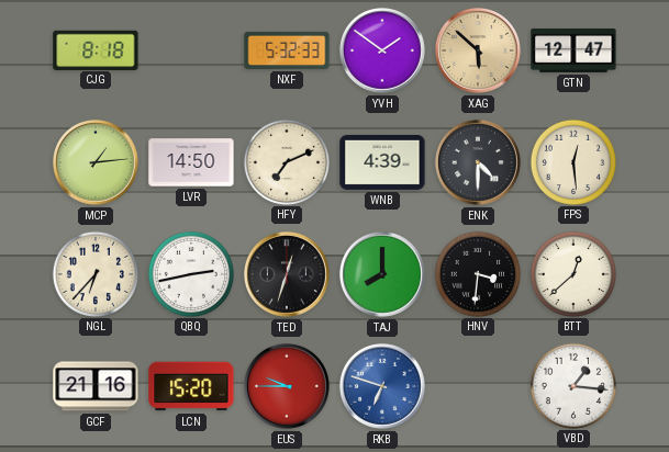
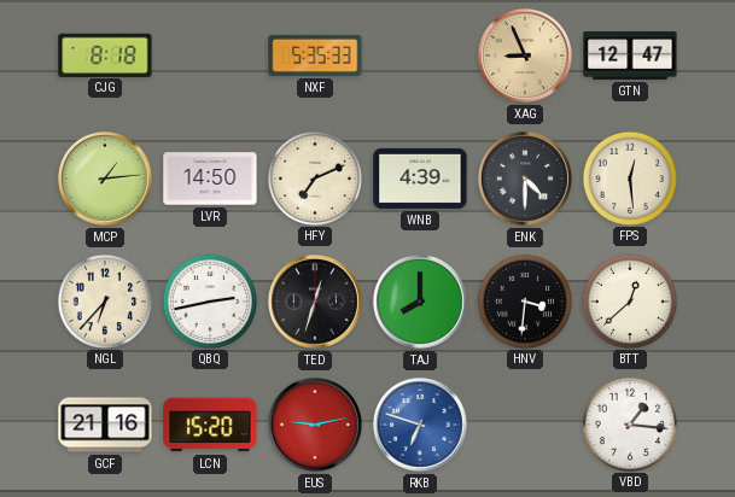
NXF: 5:32 -> 5:35 (315, 55)
YVH: 1:51 -> none (382, 50)
XAG: 5:52 -> 8:56 (525, 55)
EUS: 9:45 -> 9:13 (315, 425)
